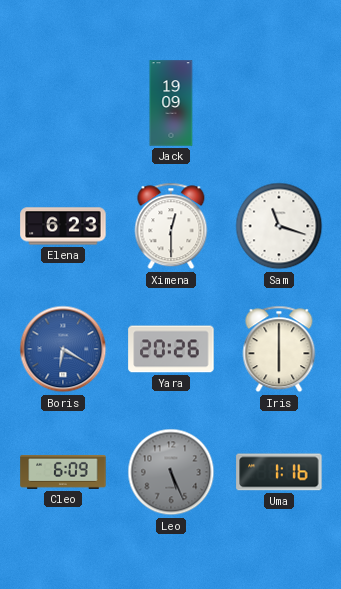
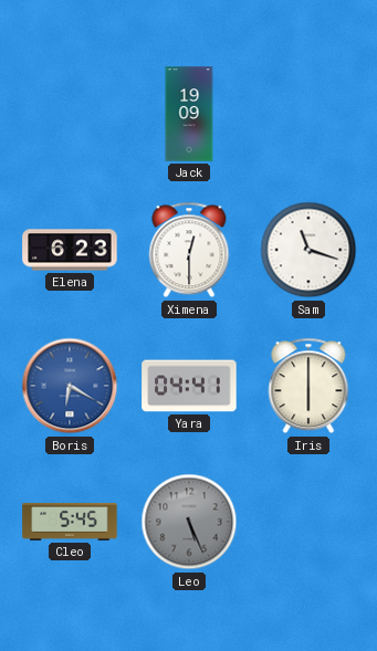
Yara: 20:26 -> 04:41 (189, 386)
Cleo: 6:09 -> 5:45 (70, 522)
Uma: 1:16 -> none (279, 472)
